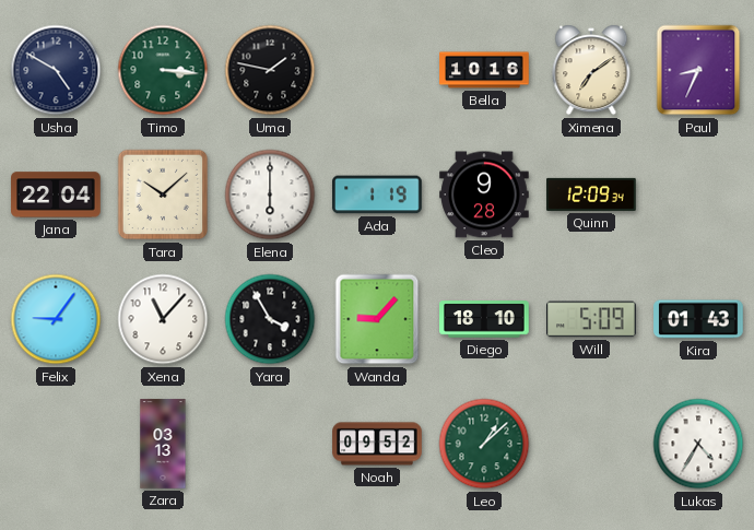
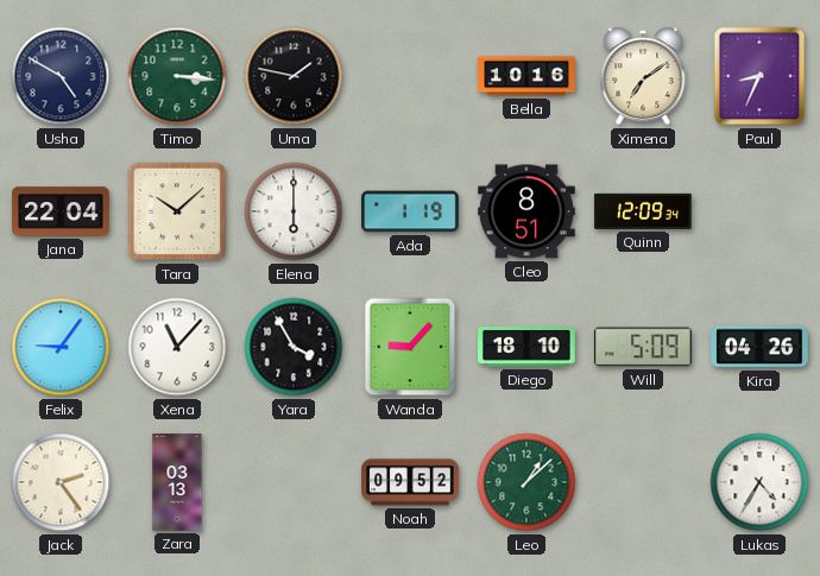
Cleo: 9:28 -> 8:51 (526, 211)
Kira: 01:43 -> 04:26 (759, 347)
Jack: none -> 2:24 (61, 482)
